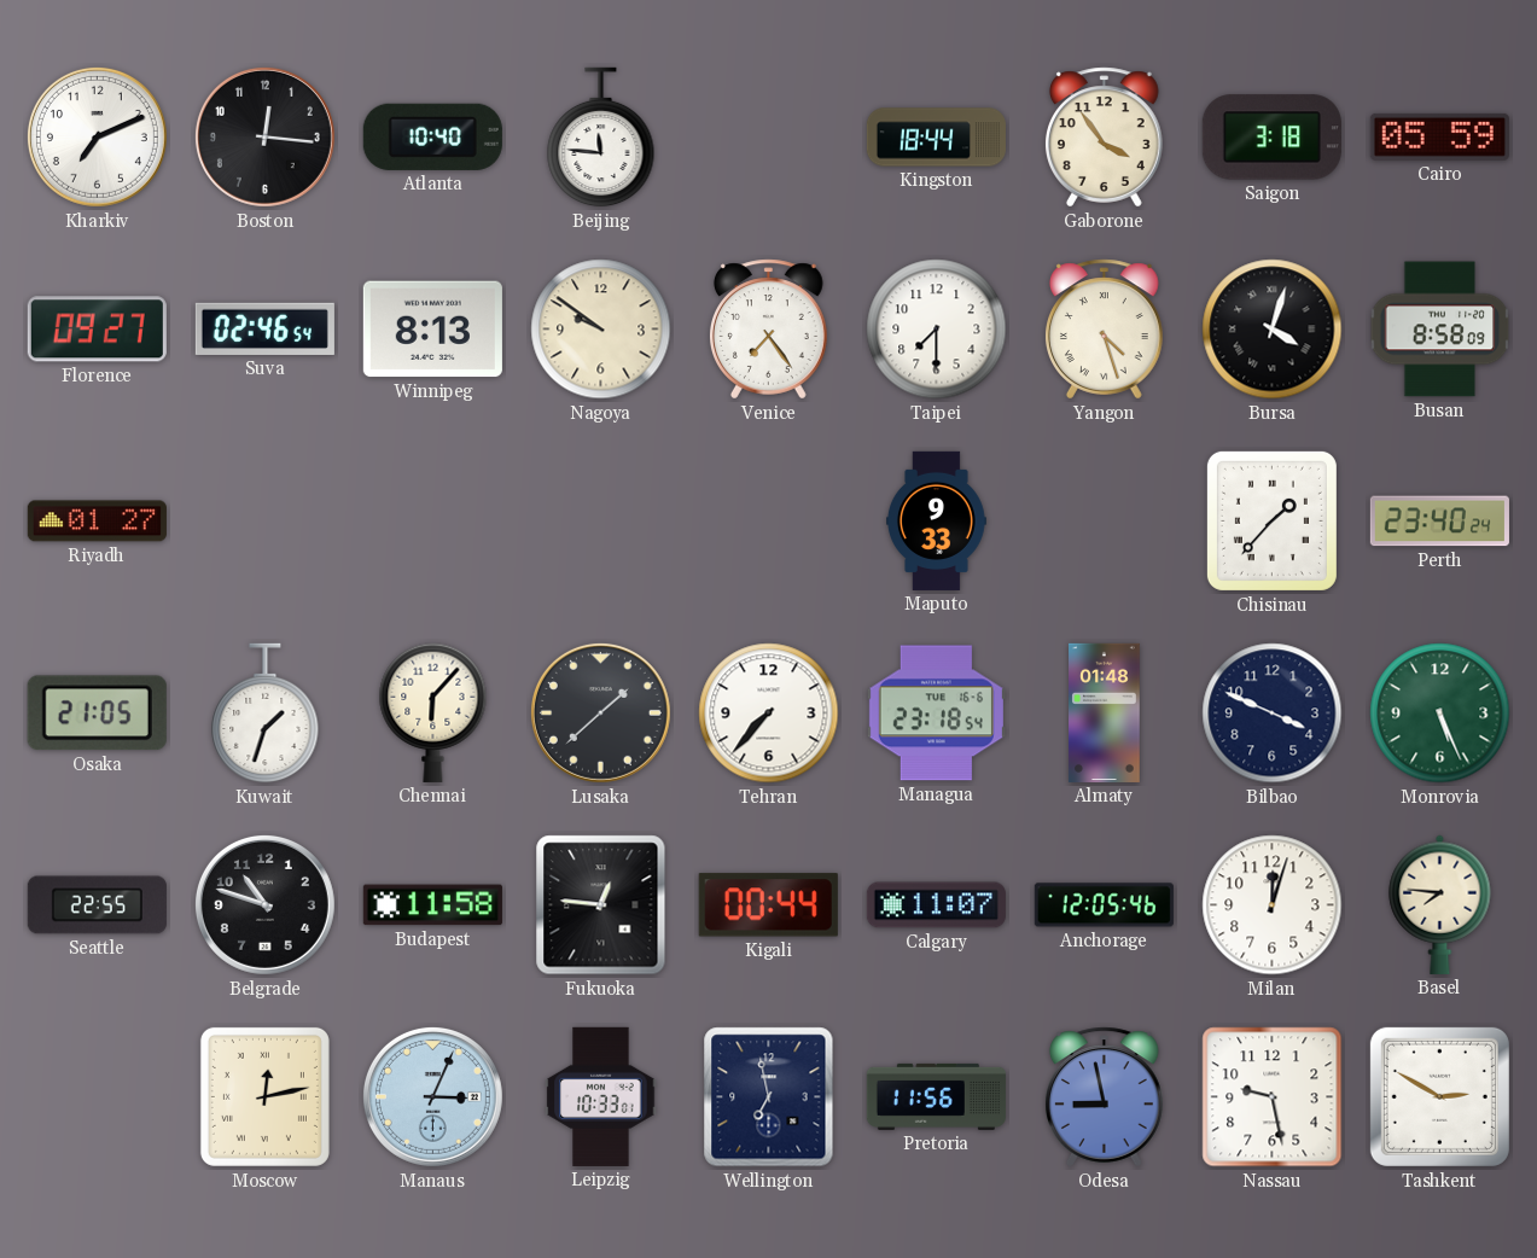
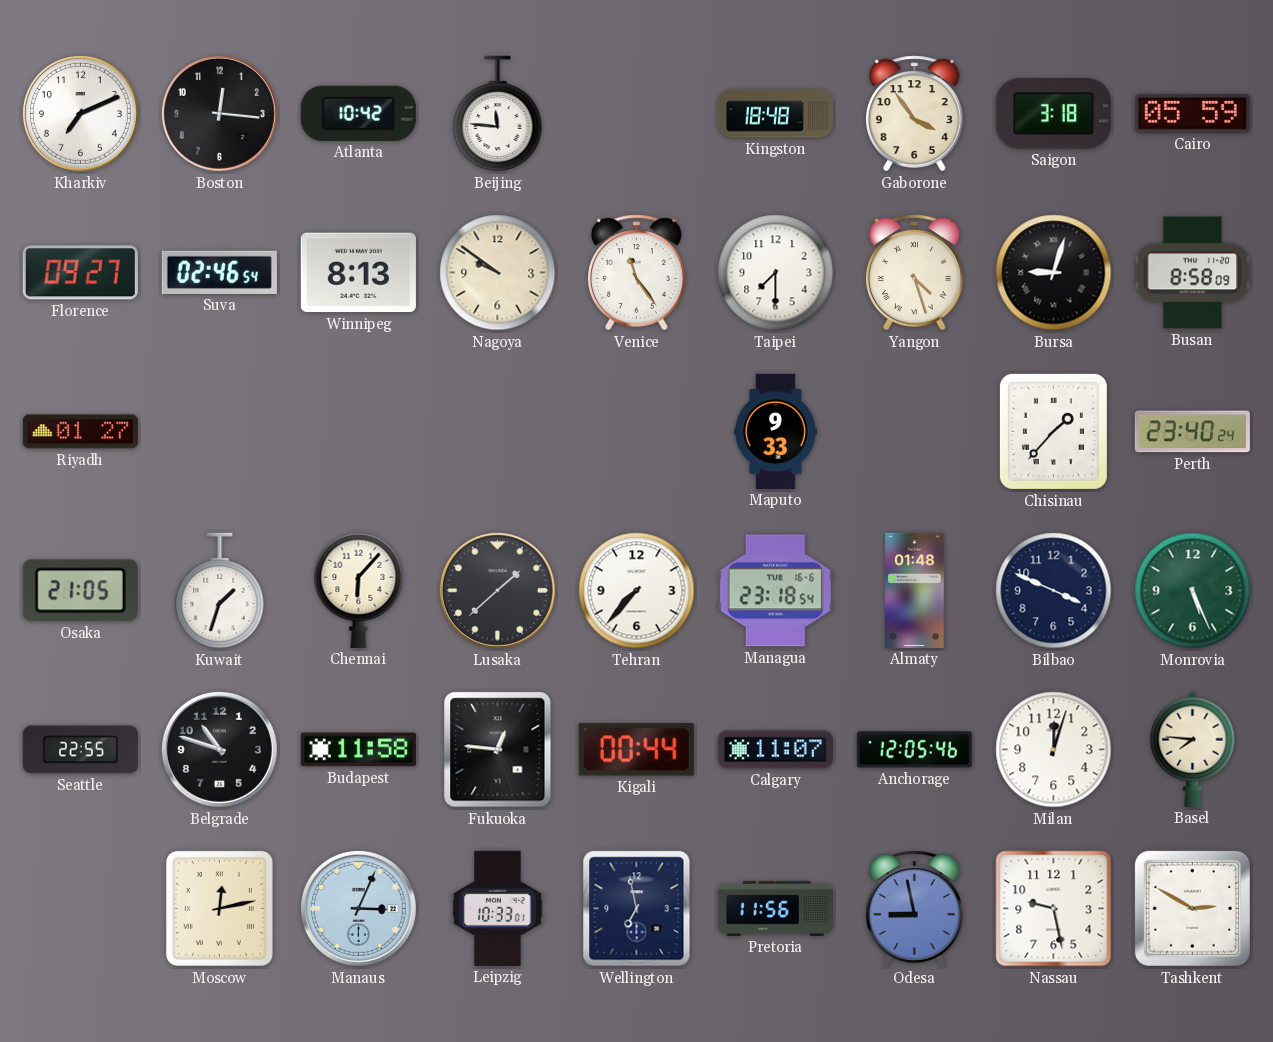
Atlanta: 10:40 -> 10:42 (358, 113)
Kingston: 18:44 -> 18:48 (775, 114)
Venice: 7:24 -> 11:24 (637, 273)
Bursa: 4:03 -> 9:03 (1054, 273)
